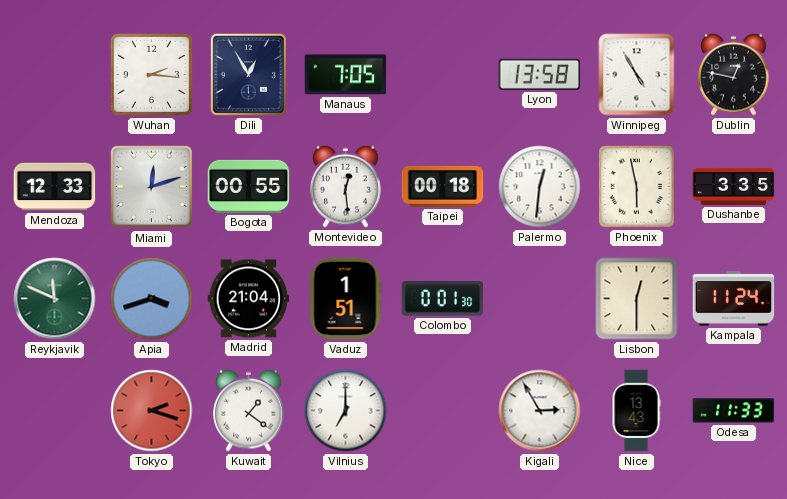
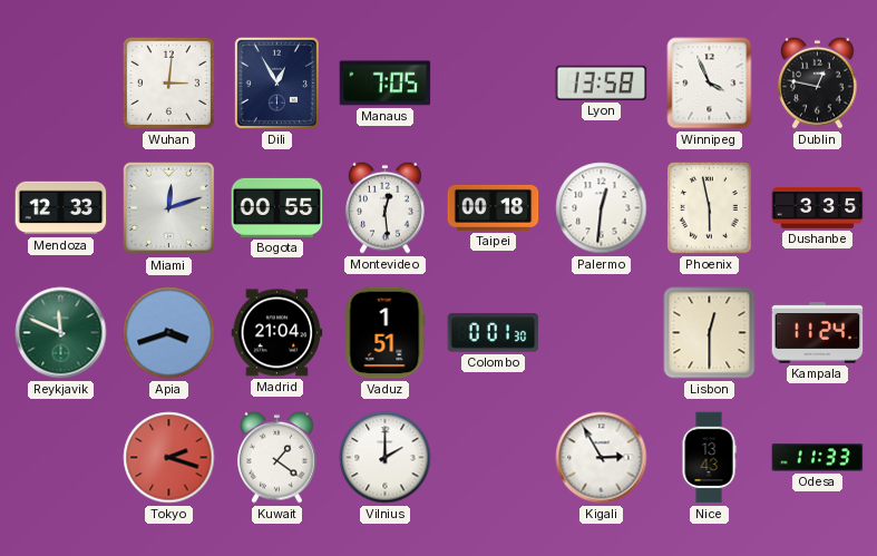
Wuhan: 2:16 -> 3:01 (168, 82)
Winnipeg: 4:55 -> 3:56 (710, 84)
Vilnius: 7:00 -> 2:00 (386, 458)
